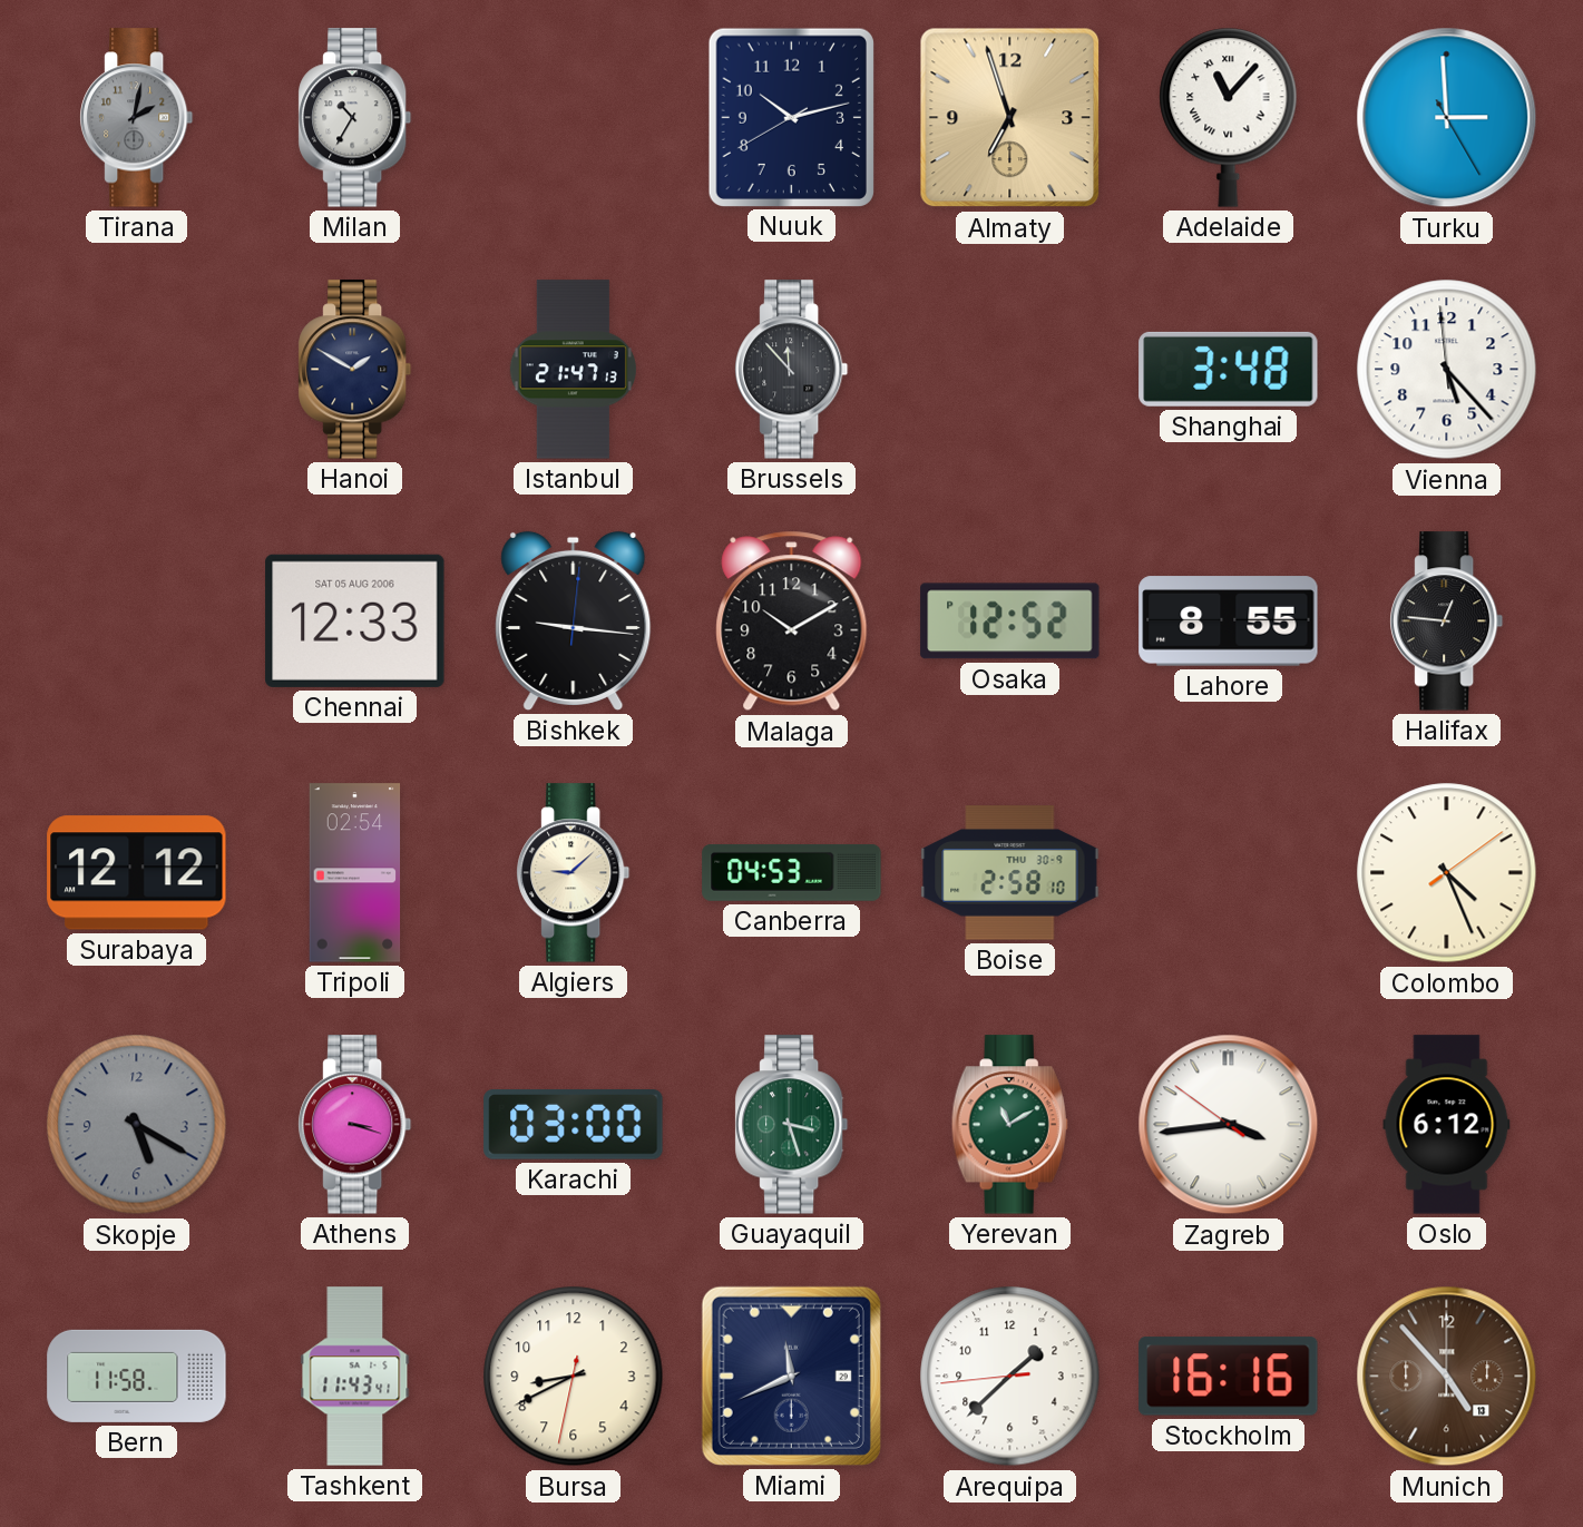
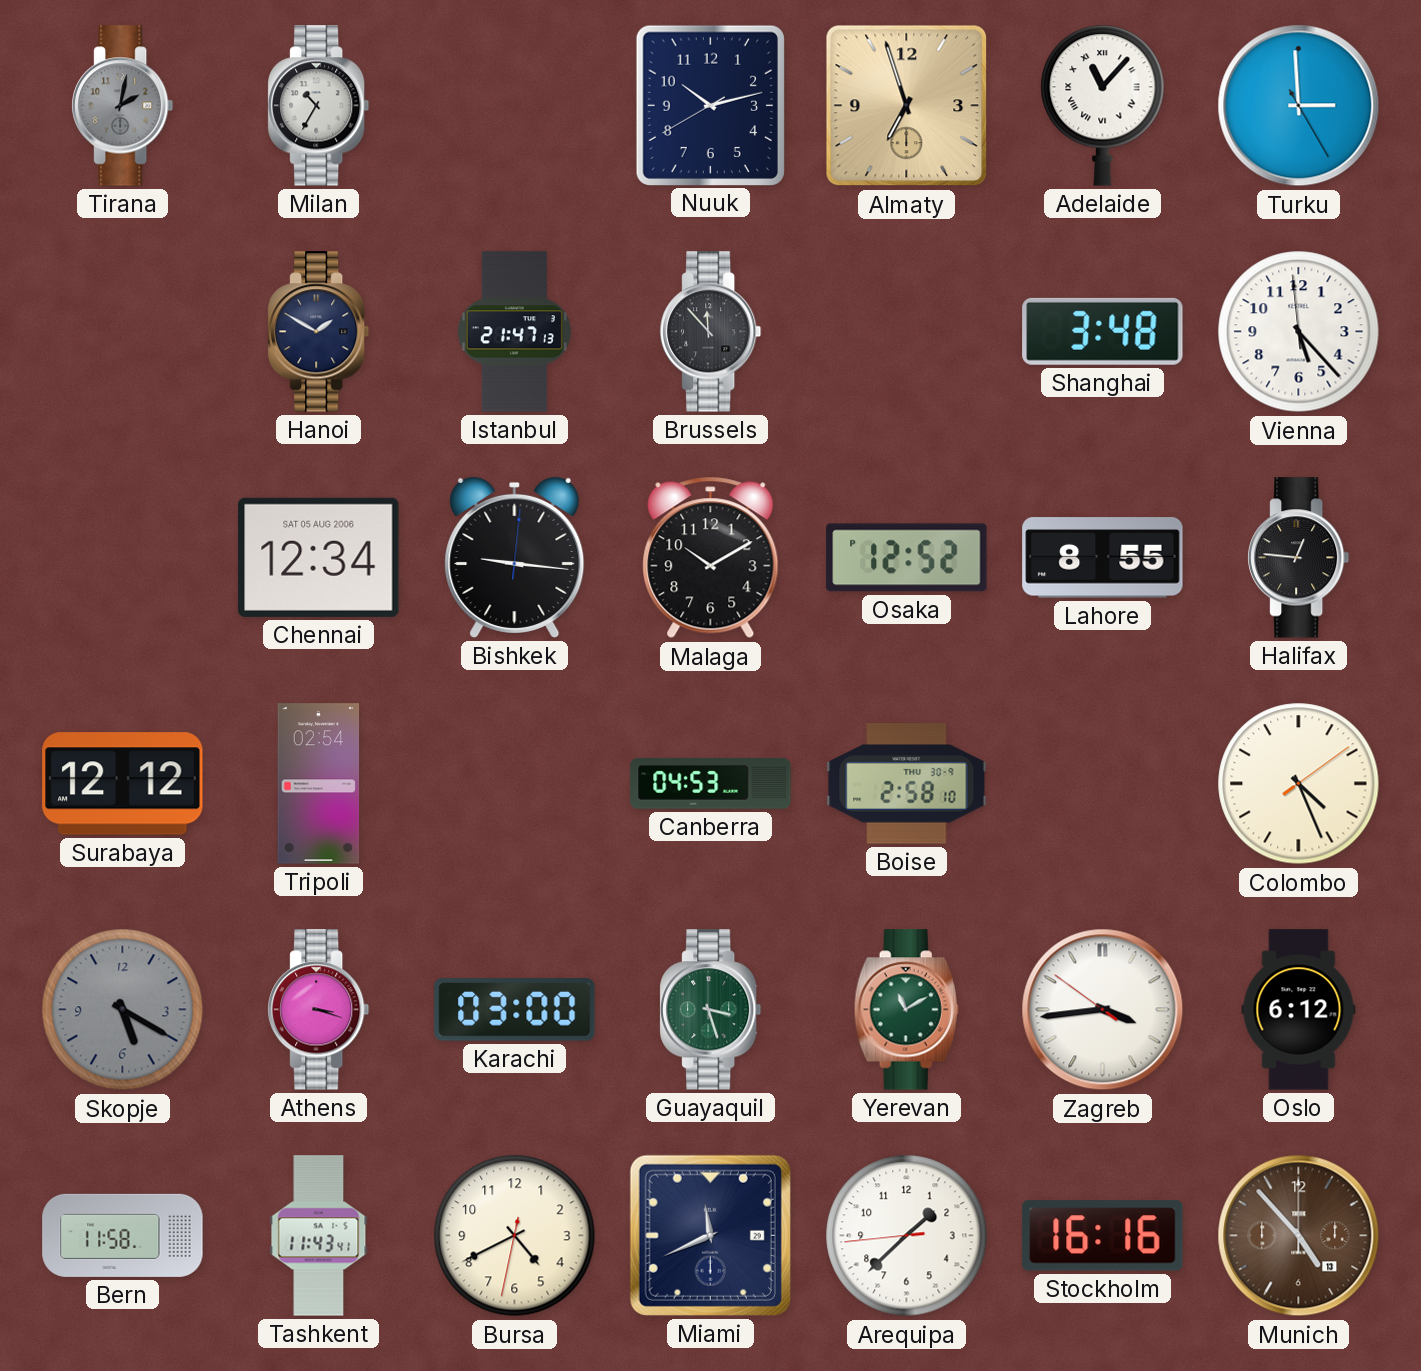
Chennai: 12:33 -> 12:34 (319, 557)
Algiers: 9:08 -> none (574, 873)
Bursa: 8:40 -> 4:40 (515, 1236)
